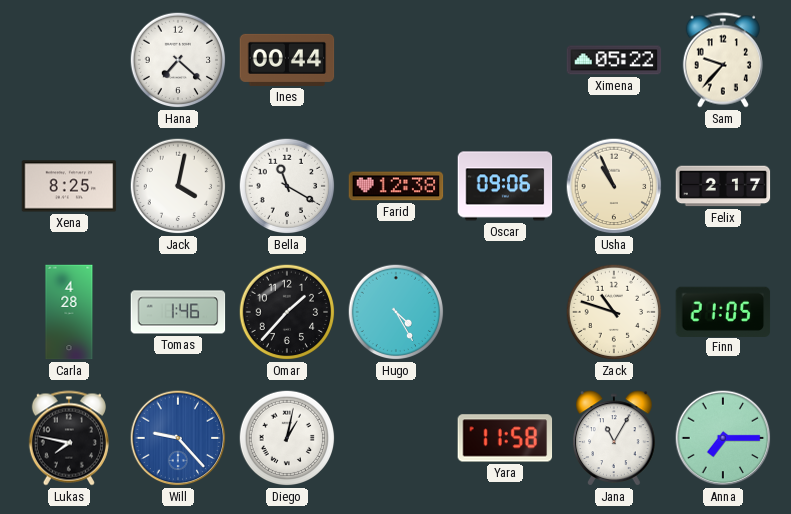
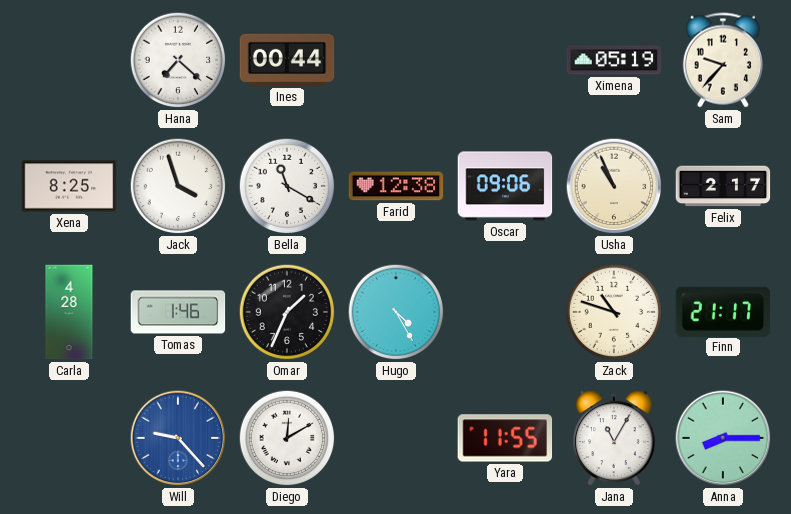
Ximena: 05:22 -> 05:19 (614, 60)
Jack: 4:02 -> 3:57 (178, 186)
Omar: 1:37 -> 1:34 (287, 312)
Finn: 21:05 -> 21:17 (723, 311)
Lukas: 7:47 -> none (69, 438)
Diego: 1:02 -> 12:10 (287, 438)
Yara: 11:58 -> 11:55 (505, 438)
Anna: 7:15 -> 8:15 (723, 438)
